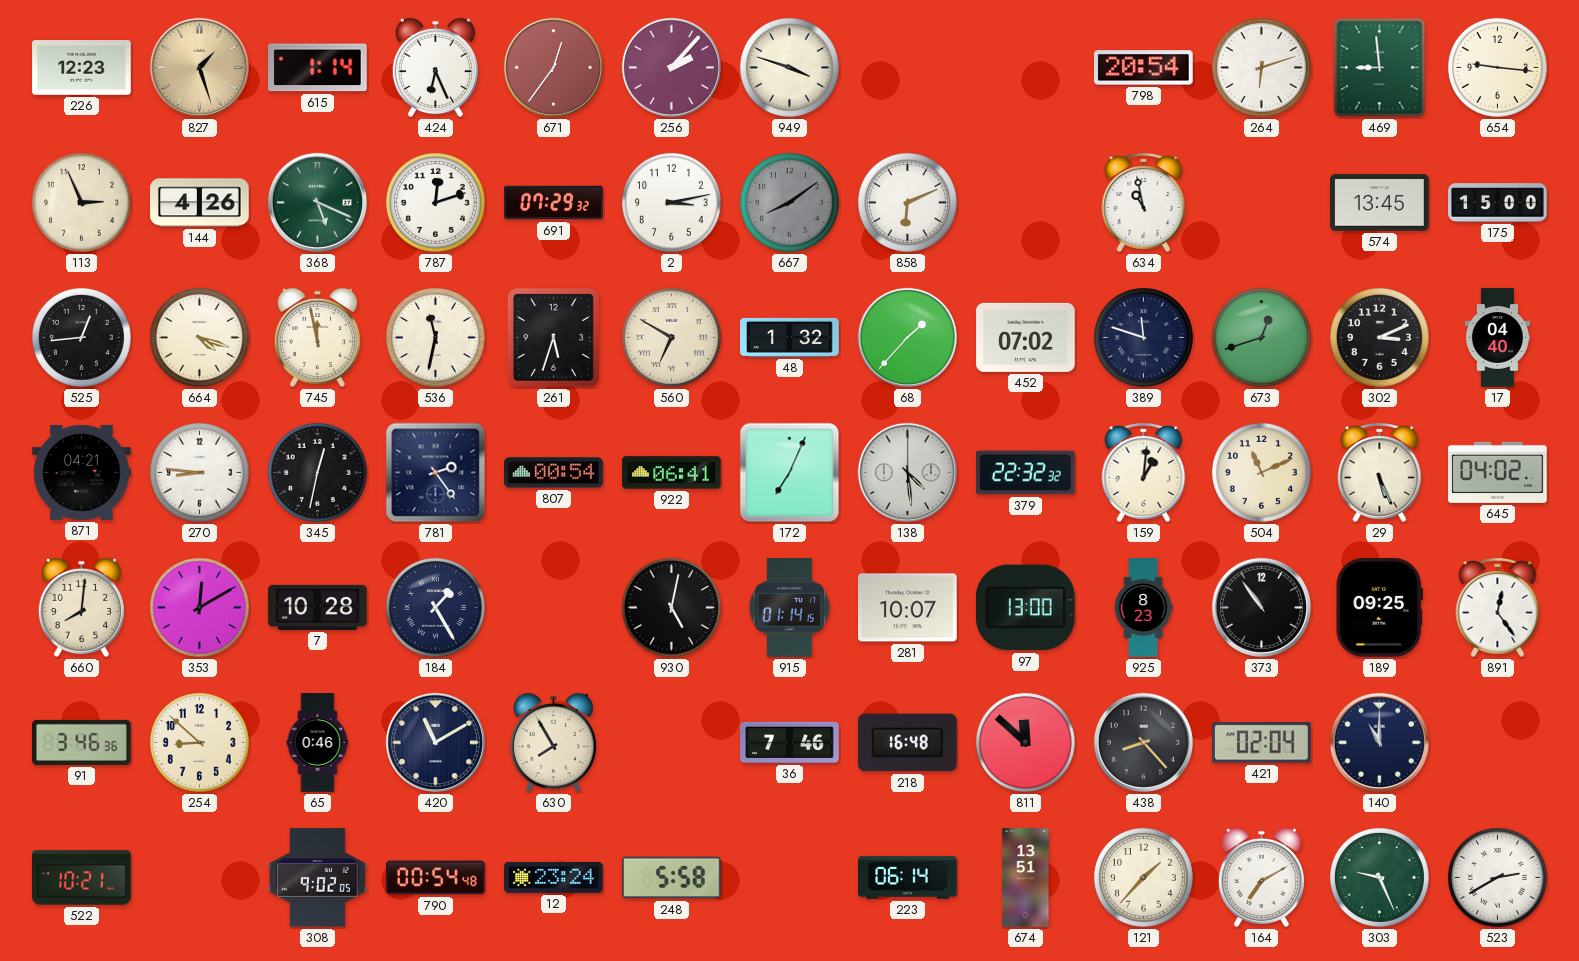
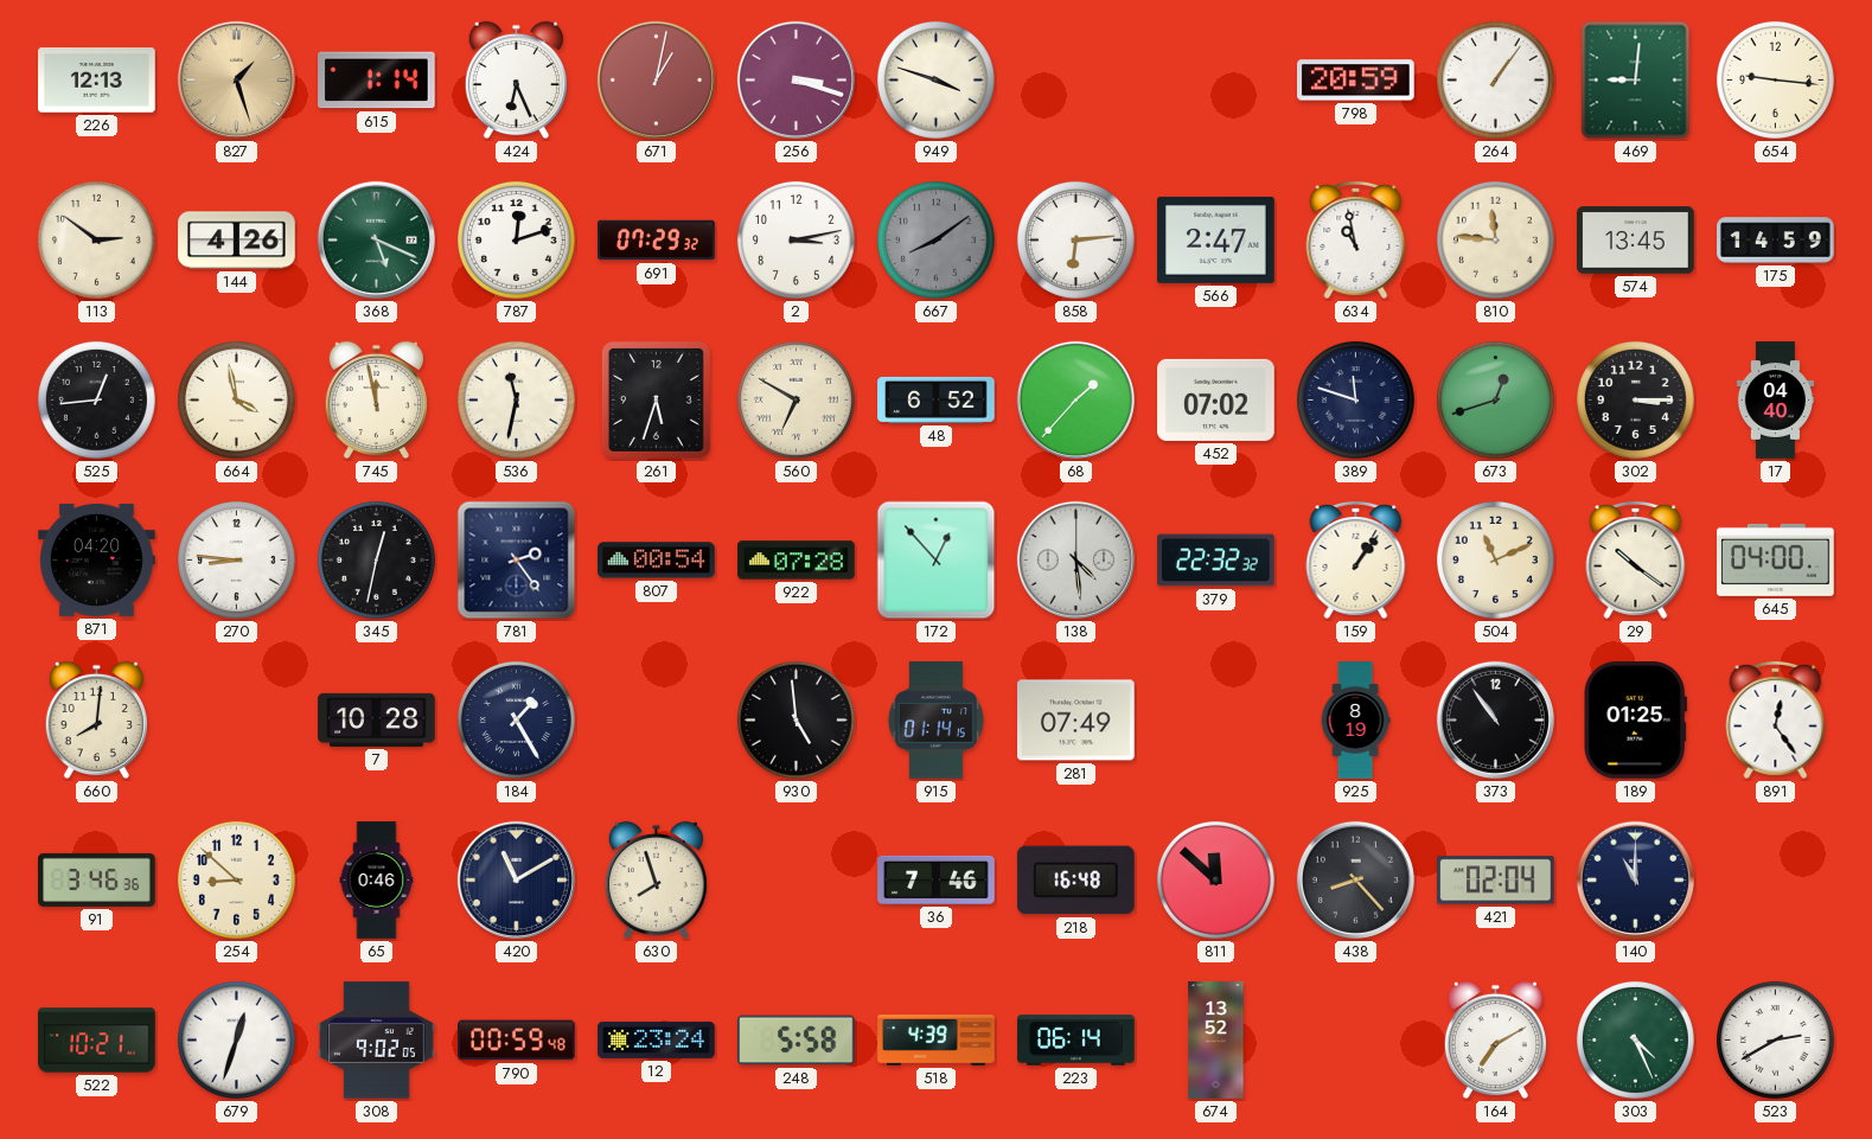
226: 12:23 -> 12:13 (97, 81)
671: 12:36 -> 1:02 (656, 79)
256: 2:07 -> 3:18 (796, 79)
798: 20:54 -> 20:59 (1356, 81)
264: 6:12 -> 1:06 (1495, 79)
469: 8:59 -> 9:01 (1636, 81)
113: 2:56 -> 2:51 (96, 239)
858: 6:11 -> 6:14 (1075, 239)
566: none -> 2:47 (1216, 239)
810: none -> 11:46 (1495, 239)
175: 15:00 -> 14:59 (1776, 241)
664: 4:18 -> 3:58 (236, 399)
48: 1:32 -> 6:52 (937, 399)
302: 3:11 -> 3:15 (1635, 399)
871: 04:21 -> 04:20 (97, 559)
922: 06:41 -> 07:28 (797, 561)
172: 7:04 -> 12:53 (937, 561)
159: 1:01 -> 1:06 (1356, 559)
29: 5:26 -> 10:21 (1636, 559)
645: 04:02 -> 04:00 (1776, 559)
353: 12:10 -> none (199, 607)
930: 5:02 -> 4:59 (796, 719)
281: 10:07 -> 07:49 (1076, 721)
97: 13:00 -> none (1025, 608)
925: 8:23 -> 8:19 (1355, 721)
189: 09:25 -> 01:25 (1635, 721)
630: 7:55 -> 7:57 (656, 881)
679: none -> 12:33 (236, 1039)
790: 00:54 -> 00:59 (517, 1041)
518: none -> 4:39 (937, 1041)
674: 13:51 -> 13:52 (1216, 1041)
121: 1:37 -> none (1143, 877)
303: 9:26 -> 4:26 (1635, 1039)
